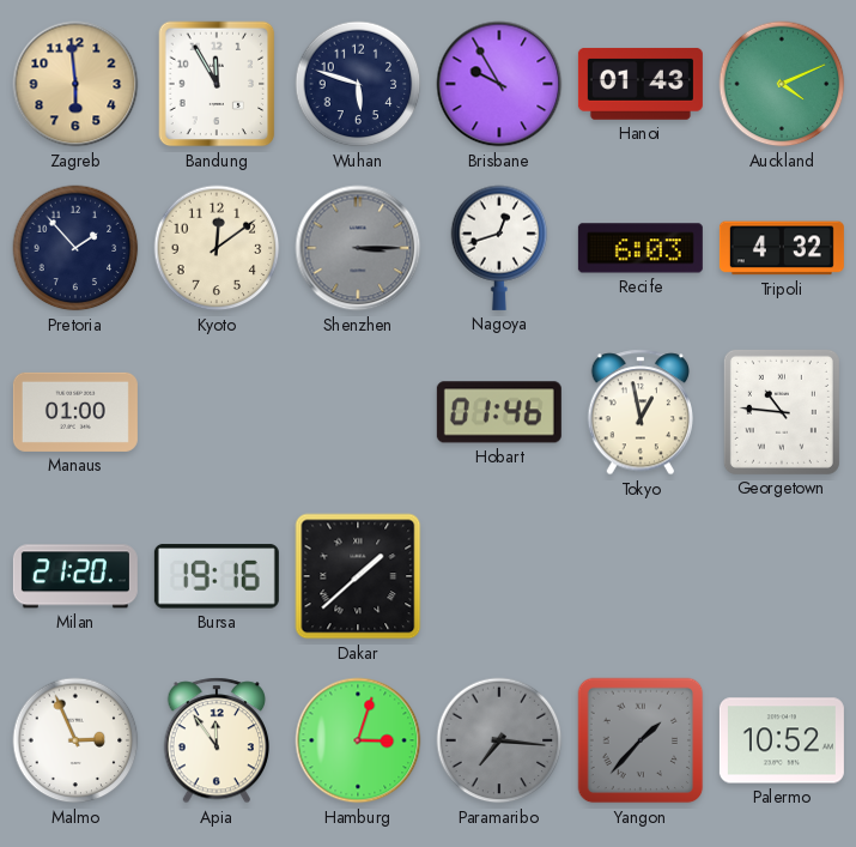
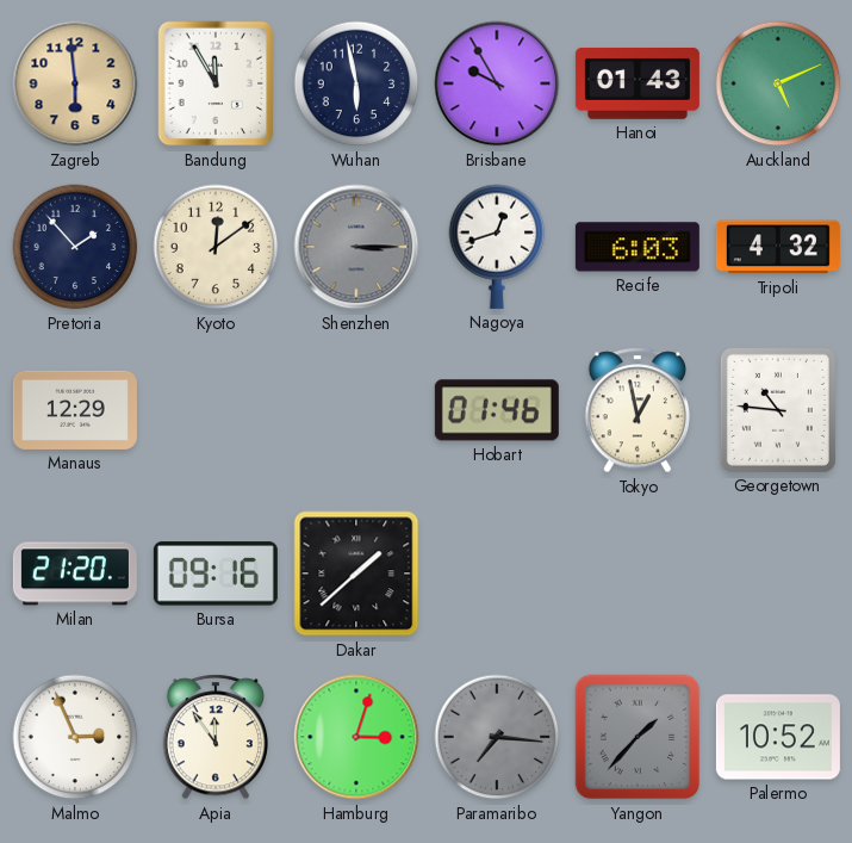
Wuhan: 5:48 -> 5:58 (356, 83)
Auckland: 4:11 -> 5:11 (778, 83)
Manaus: 01:00 -> 12:29 (75, 410)
Bursa: 19:16 -> 09:16 (216, 574)
